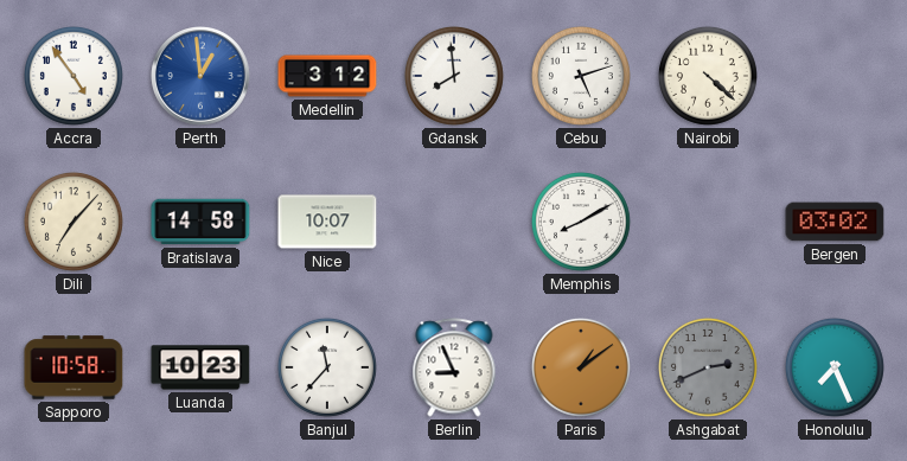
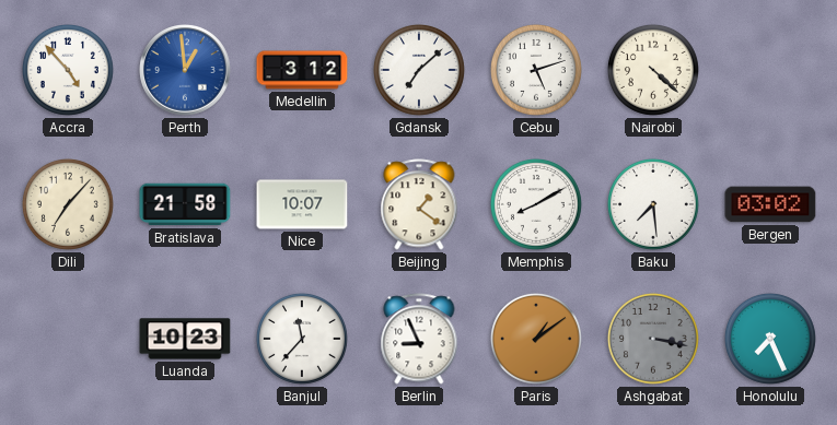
Accra: 4:54 -> 4:53 (68, 70)
Gdansk: 7:59 -> 7:08 (419, 70)
Bratislava: 14:58 -> 21:58 (185, 204)
Beijing: none -> 1:21 (419, 204)
Baku: none -> 7:29 (653, 204)
Sapporo: 10:58 -> none (74, 367)
Ashgabat: 2:41 -> 3:17 (653, 339)
